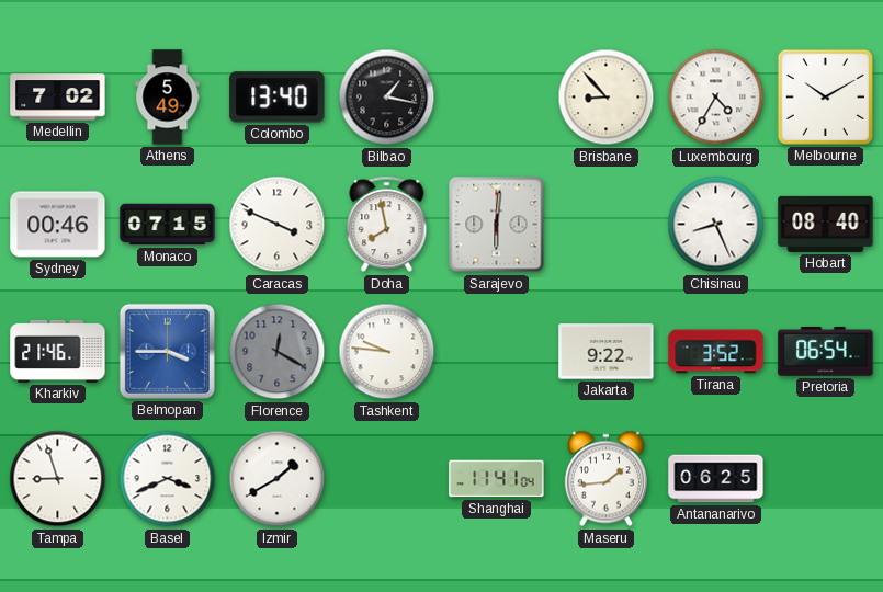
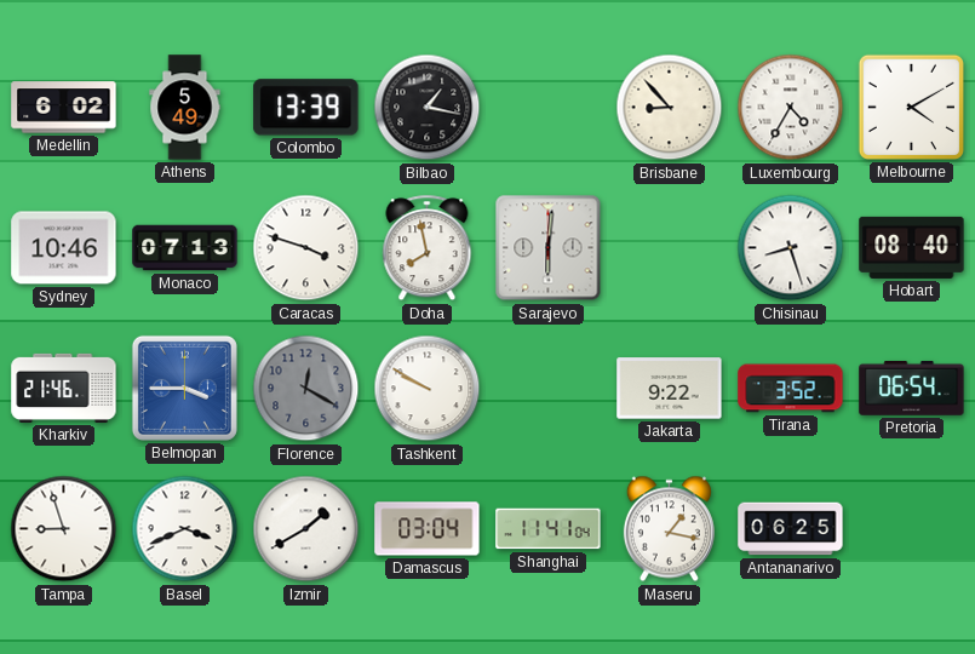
Medellin: 7:02 -> 6:02 (64, 108)
Colombo: 13:40 -> 13:39 (306, 108)
Melbourne: 10:10 -> 4:10 (911, 107)
Sydney: 00:46 -> 10:46 (64, 248)
Monaco: 07:15 -> 07:13 (185, 248)
Caracas: 3:49 -> 3:48 (306, 248)
Chisinau: 8:26 -> 8:27 (791, 248)
Tashkent: 9:46 -> 9:50 (428, 389)
Damascus: none -> 03:04 (428, 529)
Maseru: 1:44 -> 1:17 (669, 529)
